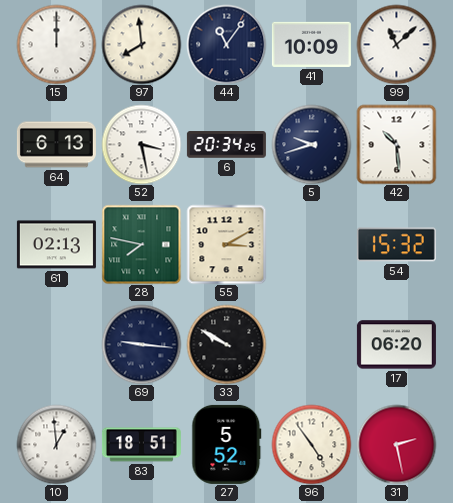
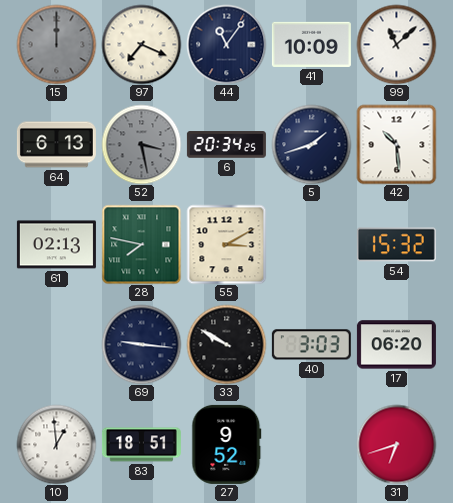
15 dial: white -> grey (56, 44)
97: 7:59 -> 7:19 (141, 44)
52 dial: white -> grey (141, 144)
5: 9:42 -> 1:42 (311, 144)
40: none -> 3:03 (311, 345)
27: 5:52 -> 9:52 (227, 444)
96: 4:54 -> none (311, 444)
31: 2:28 -> 6:42 (396, 444)
